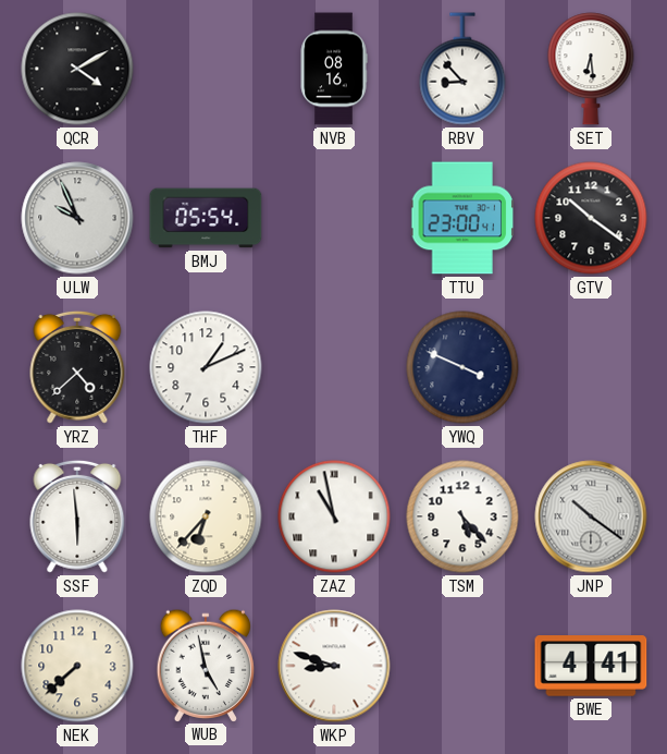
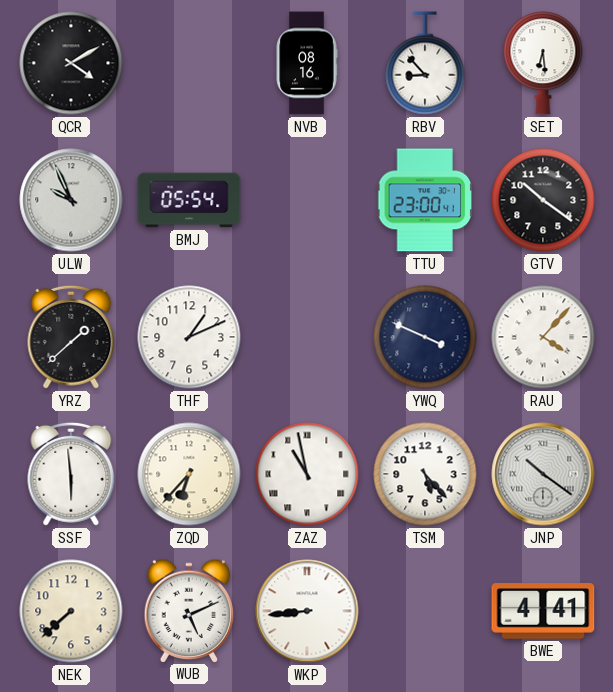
YRZ: 4:38 -> 1:38 (71, 337)
RAU: none -> 4:07 (543, 337)
WUB: 4:58 -> 5:11 (189, 610)
WKP: 8:48 -> 8:44 (307, 611)
